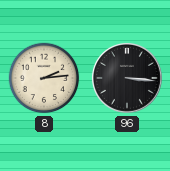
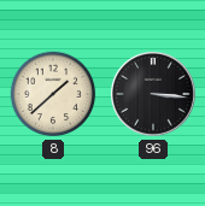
8: 2:14 -> 1:38 (53, 94)
